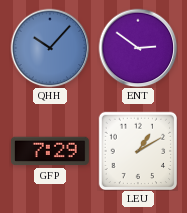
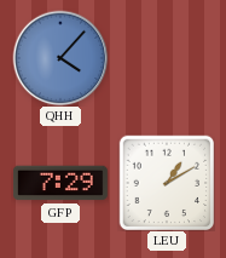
QHH: 10:07 -> 4:07 (60, 58)
ENT: 2:51 -> none (138, 48)
